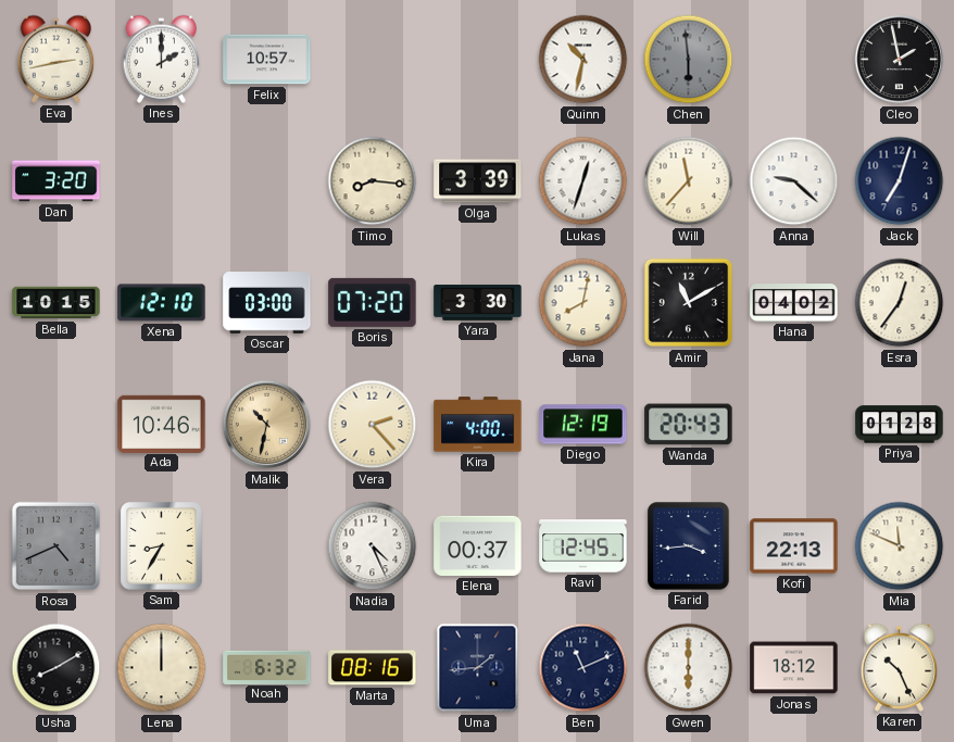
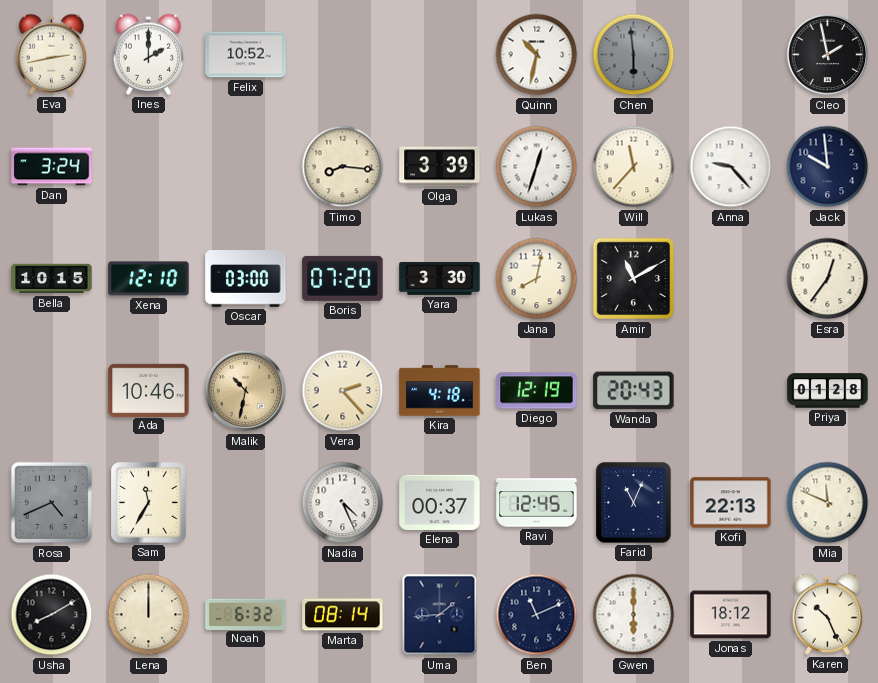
Felix: 10:57 -> 10:52 (246, 55)
Dan: 3:20 -> 3:24 (52, 167)
Anna: 9:22 -> 9:23 (731, 167)
Jack: 7:03 -> 9:59 (828, 167)
Hana: 04:02 -> none (794, 303)
Kira: 4:00 -> 4:18 (440, 391)
Sam: 8:35 -> 11:35 (149, 503)
Farid: 3:44 -> 11:04 (634, 503)
Marta: 08:16 -> 08:14 (343, 615)
